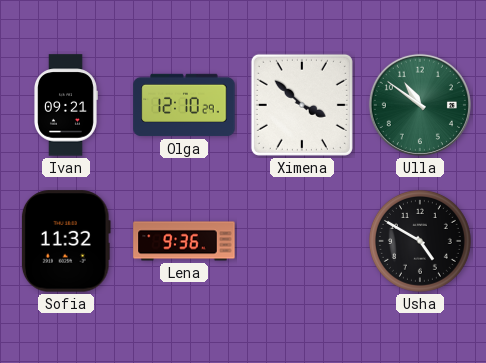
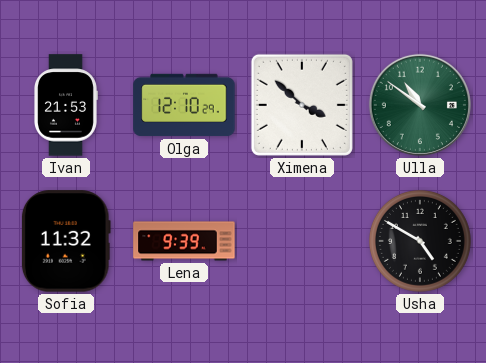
Ivan: 09:21 -> 21:53 (66, 105)
Lena: 9:36 -> 9:39 (184, 241)
